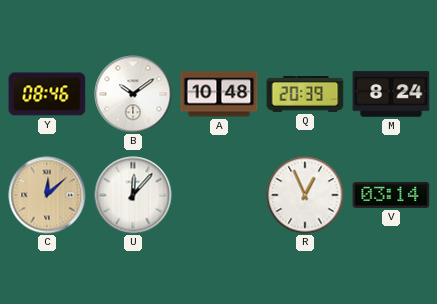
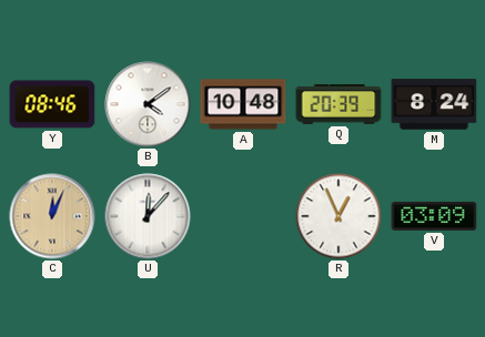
B: 10:09 -> 4:09 (148, 104)
C: 12:08 -> 12:04 (52, 216)
V: 03:14 -> 03:09 (434, 216)
